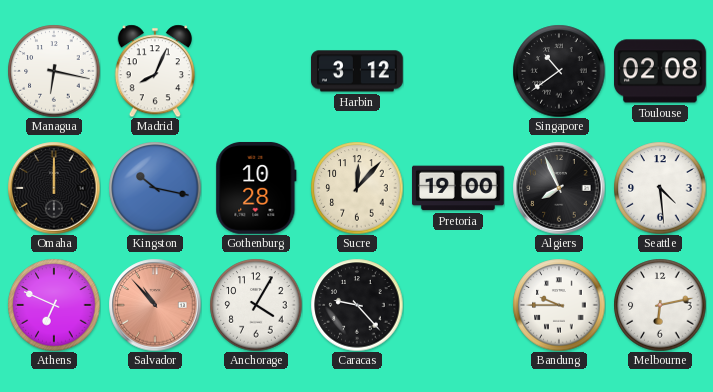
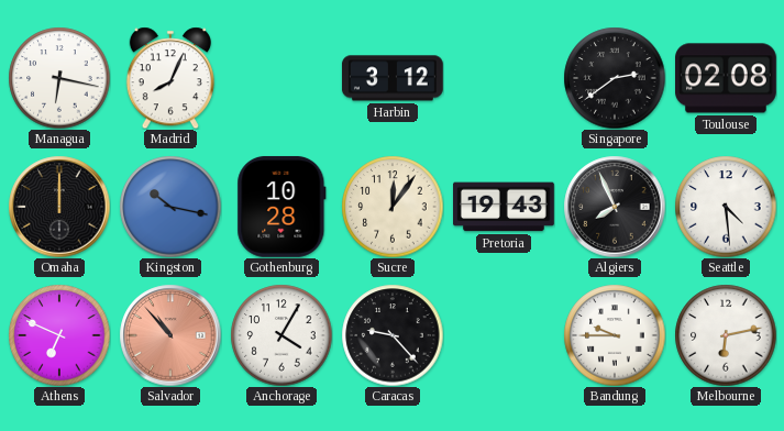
Singapore: 10:39 -> 2:39 (615, 78)
Sucre: 12:07 -> 12:06 (393, 207)
Pretoria: 19:00 -> 19:43 (505, 207)
